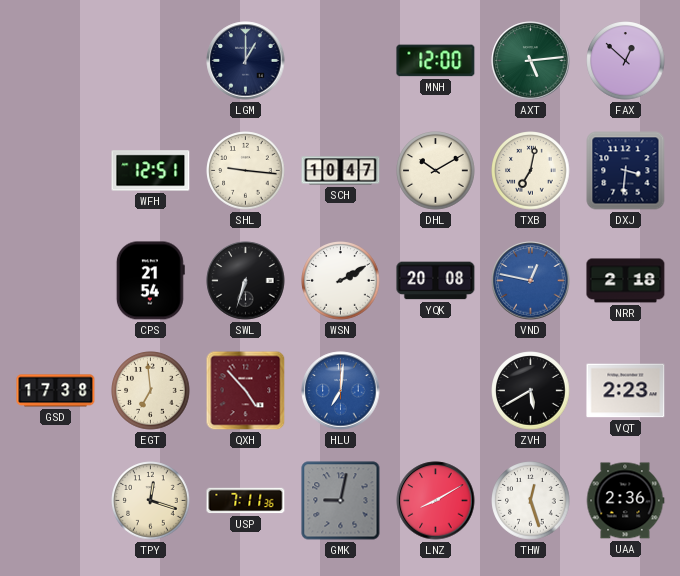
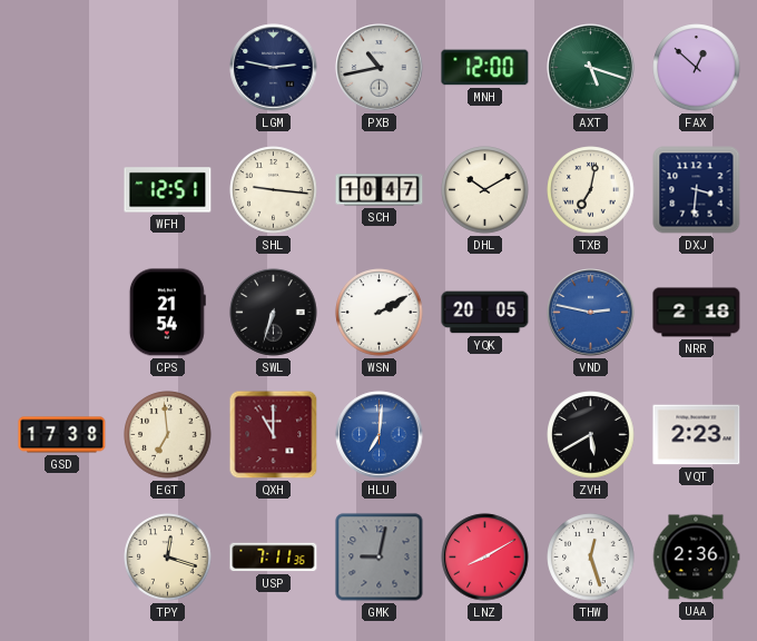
LGM: 1:00 -> 2:47 (274, 68)
PXB: none -> 10:43 (380, 68)
AXT: 5:14 -> 5:18 (591, 68)
YQK: 20:08 -> 20:05 (485, 313)
VND: 12:47 -> 2:47 (591, 313)
QXH: 4:53 -> 11:00 (274, 435)
